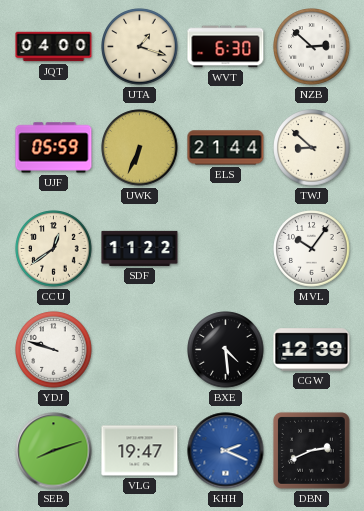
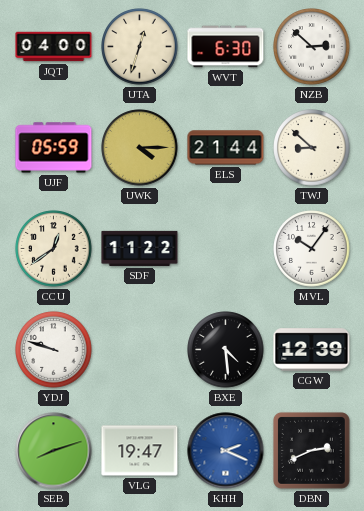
UTA: 1:18 -> 12:33 (140, 47)
UWK: 6:34 -> 4:15 (140, 148)
